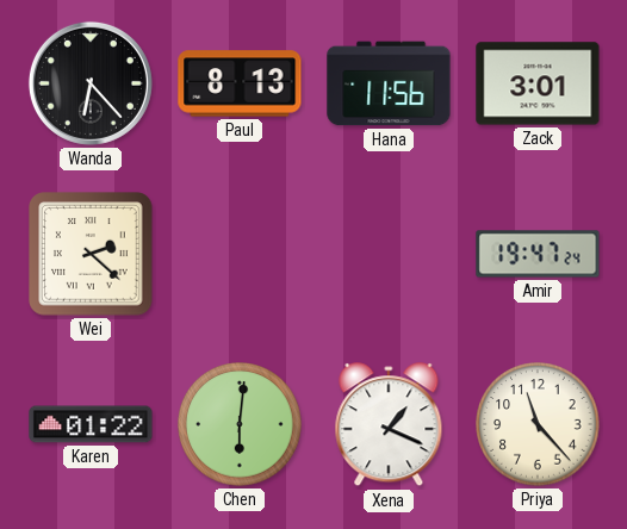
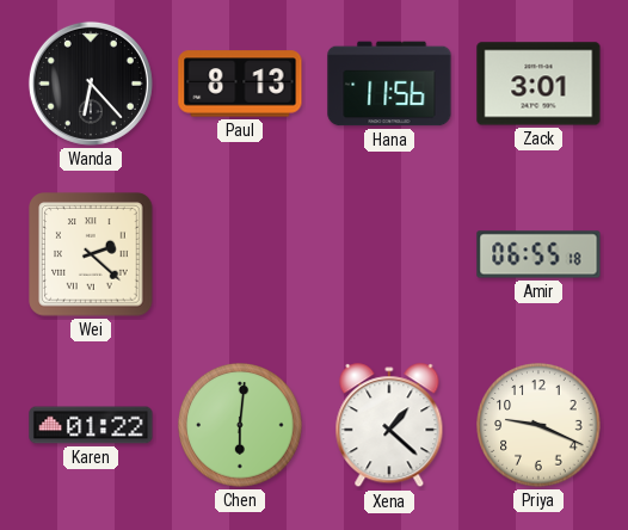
Amir: 19:47 -> 06:55 (538, 254)
Xena: 1:19 -> 1:22 (389, 426)
Priya: 11:23 -> 9:19 (538, 425)
